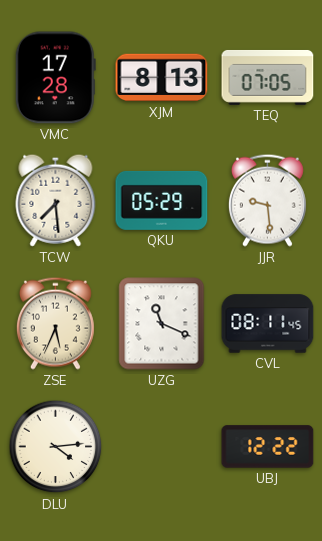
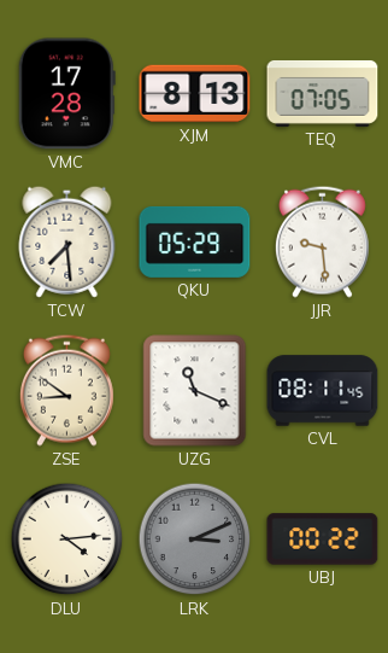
ZSE: 5:34 -> 8:51 (66, 390)
LRK: none -> 3:11 (195, 540)
UBJ: 12:22 -> 00:22 (323, 540)
